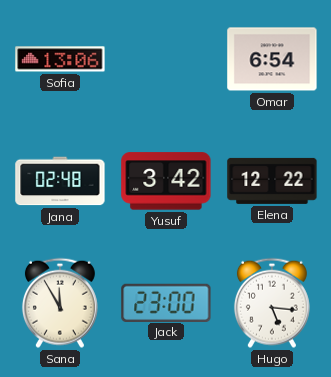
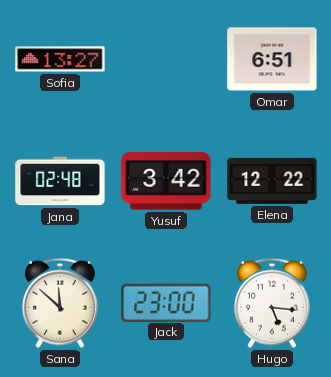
Sofia: 13:06 -> 13:27 (60, 59)
Omar: 6:54 -> 6:51 (272, 59)
Sana: 11:55 -> 11:52 (60, 303)
